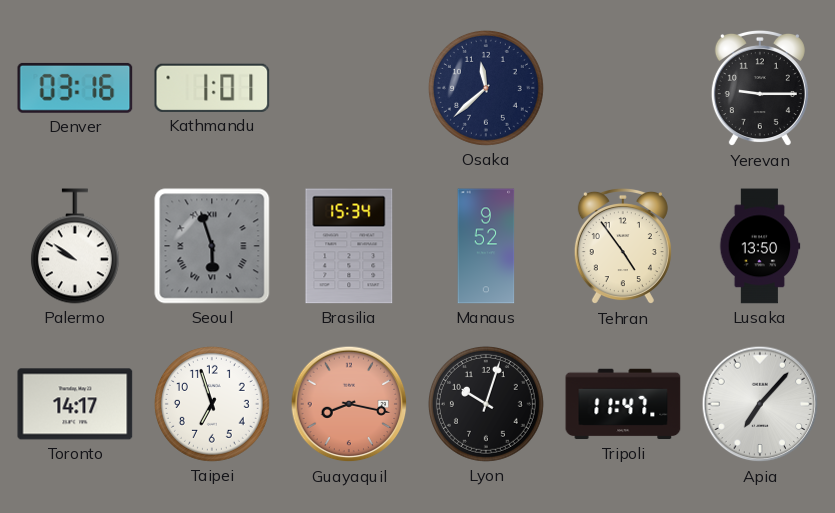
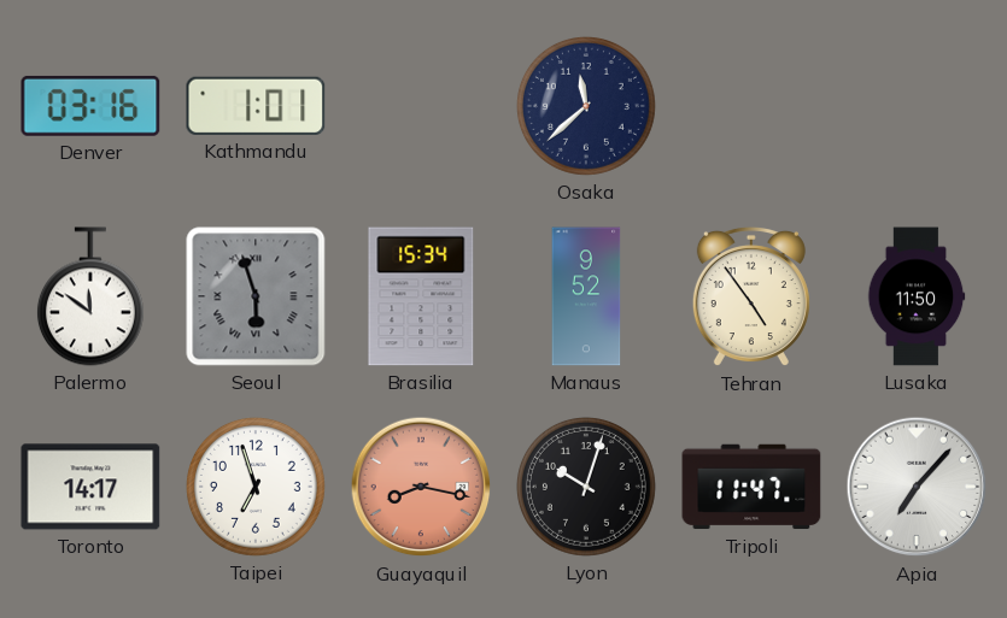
Yerevan: 9:15 -> none (760, 88)
Palermo: 9:51 -> 11:51 (90, 296)
Lusaka: 13:50 -> 11:50 (917, 296)
